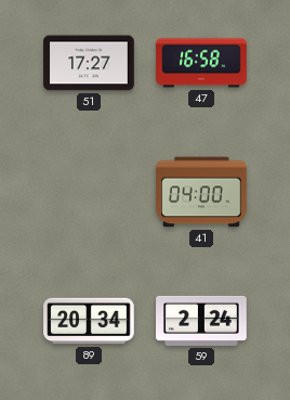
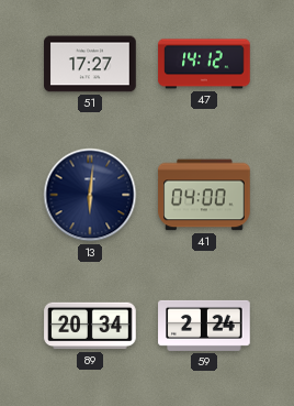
47: 16:58 -> 14:12 (204, 64)
13: none -> 6:01 (90, 195)
